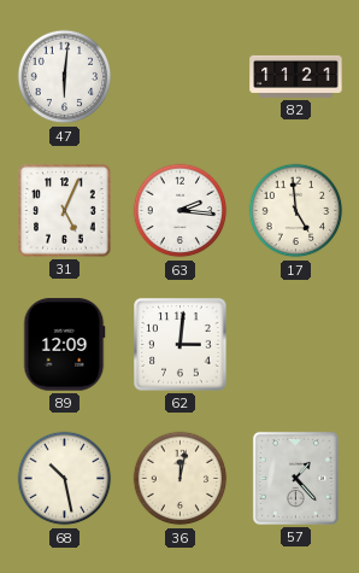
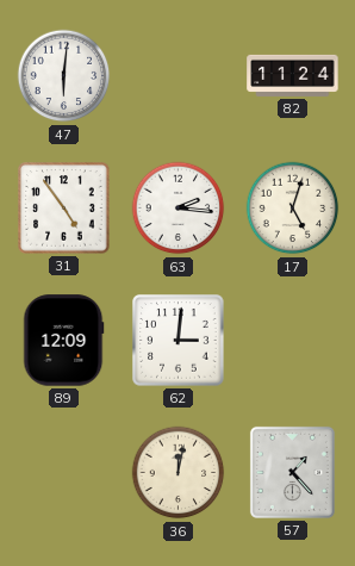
82: 11:21 -> 11:24 (293, 75)
31: 5:04 -> 4:54 (64, 209)
17: 4:59 -> 5:03 (293, 209)
68: 10:28 -> none (65, 479)
